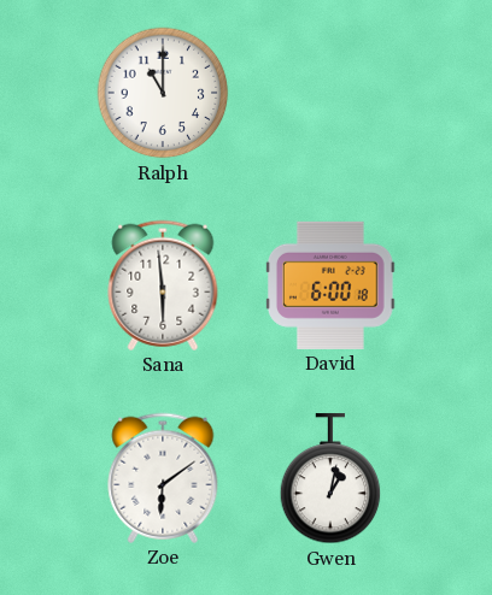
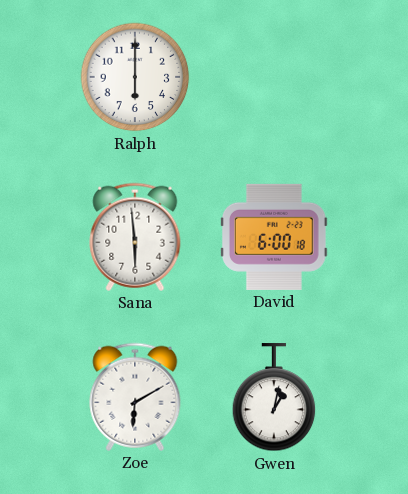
Ralph: 11:00 -> 6:00 (135, 77)
Zoe: 6:09 -> 6:10 (135, 397)
